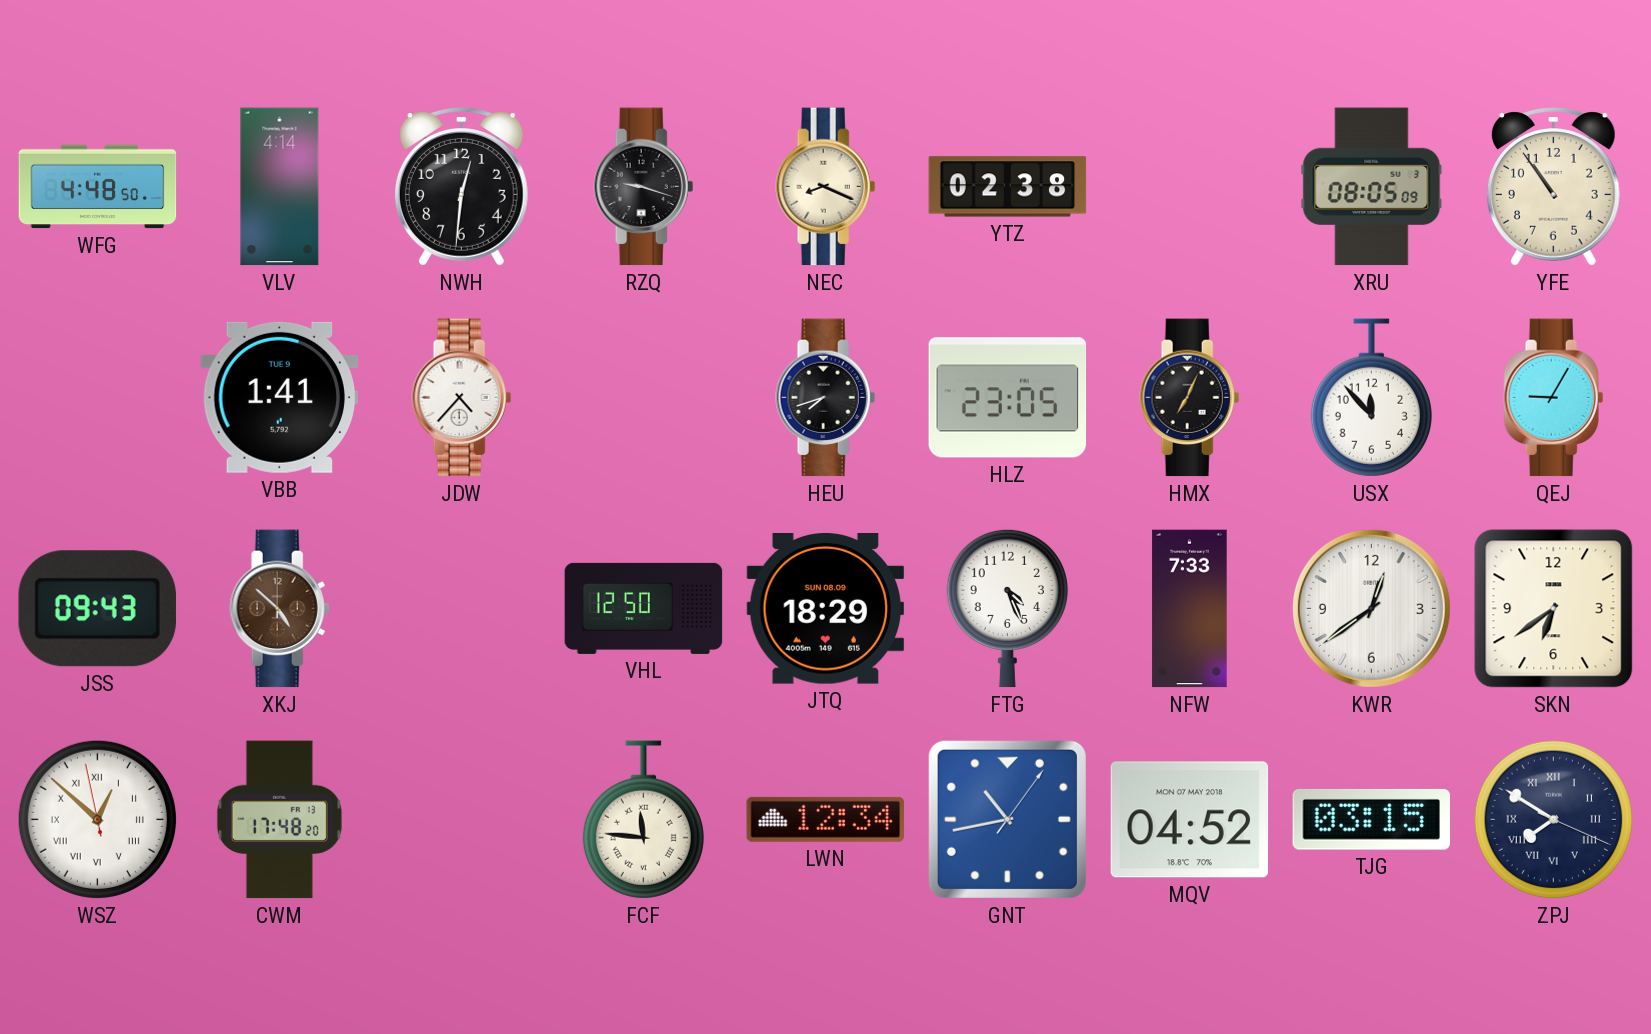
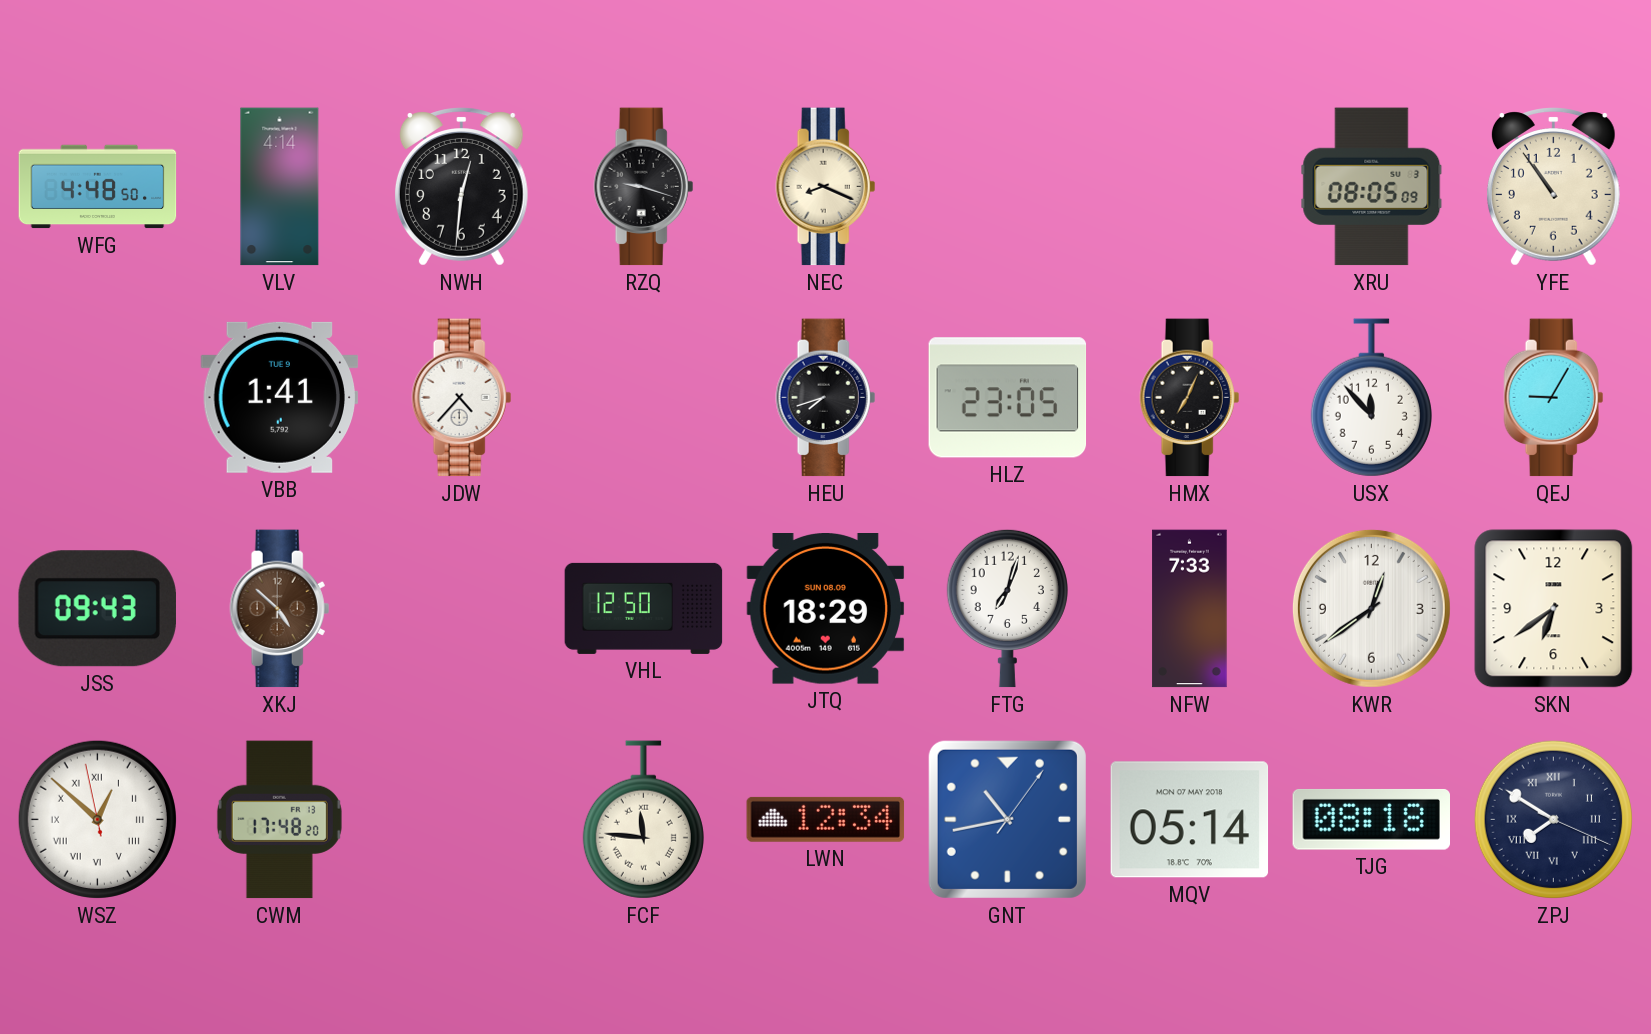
YTZ: 02:38 -> none (1008, 187)
FTG: 4:26 -> 7:03 (1007, 608)
MQV: 04:52 -> 05:14 (1190, 820)
TJG: 03:15 -> 08:18 (1371, 819)
